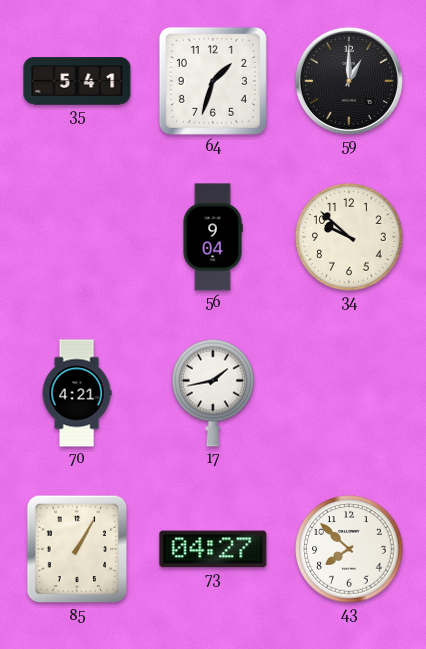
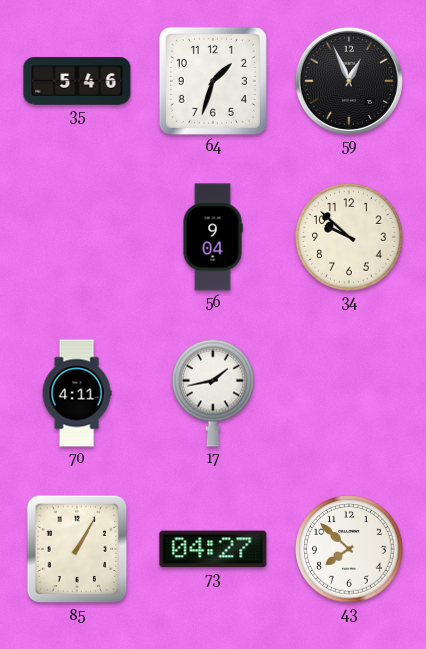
35: 5:41 -> 5:46 (77, 81)
59: 1:00 -> 12:56 (349, 81)
70: 4:21 -> 4:11 (77, 393)
